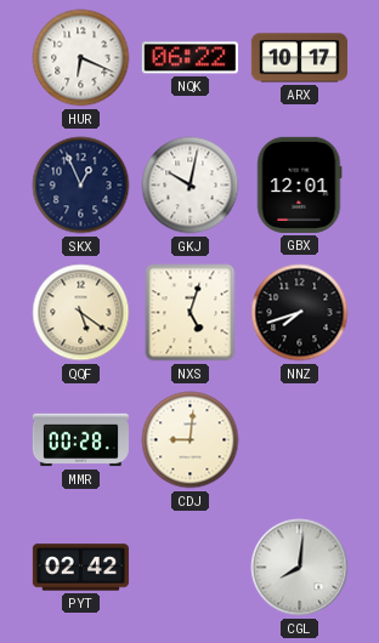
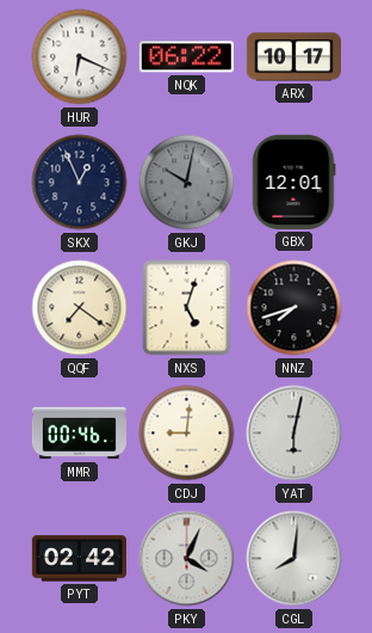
GKJ dial: white -> grey (187, 183)
QQF: 5:21 -> 7:21 (80, 308)
MMR: 00:28 -> 00:46 (79, 434)
YAT: none -> 6:02 (294, 434)
PKY: none -> 4:04 (187, 559)
